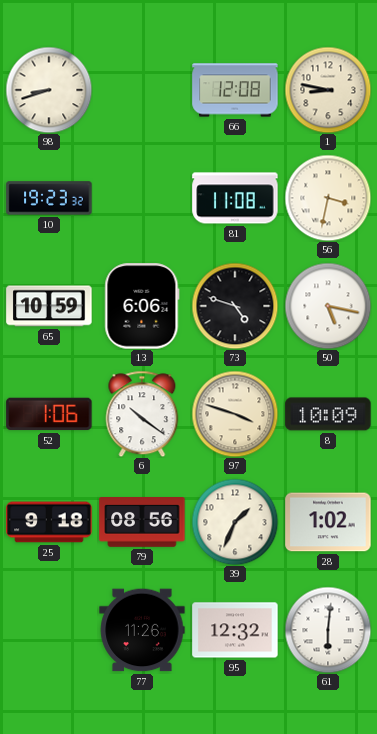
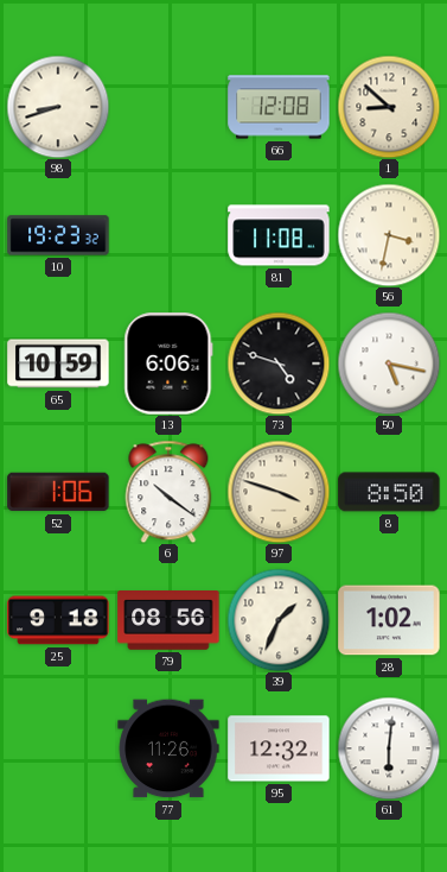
1: 8:47 -> 8:52 (389, 107)
8: 10:09 -> 8:50 (389, 492)
